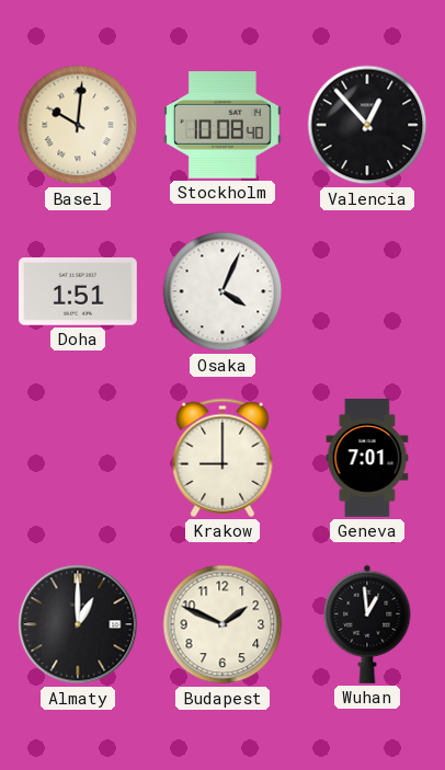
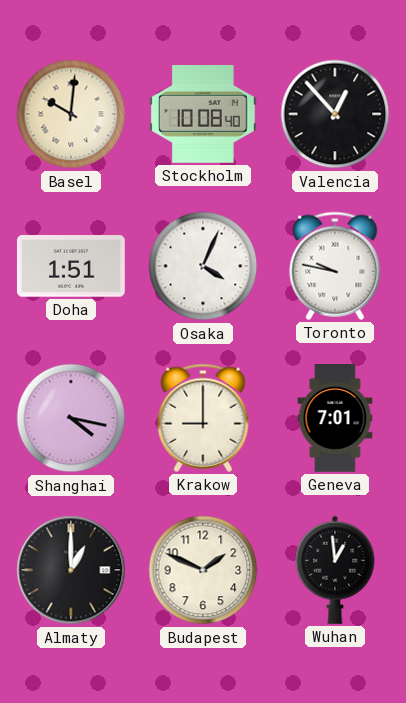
Toronto: none -> 9:47 (335, 266)
Shanghai: none -> 4:17 (71, 418)
